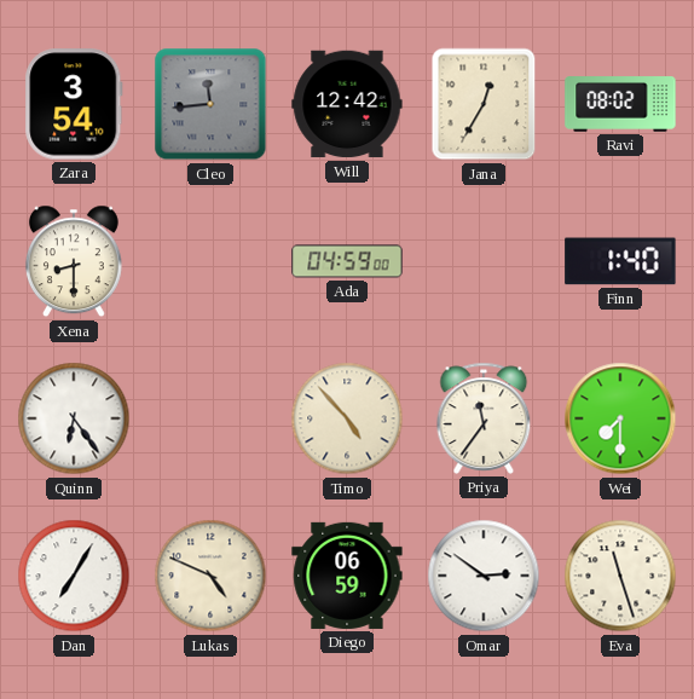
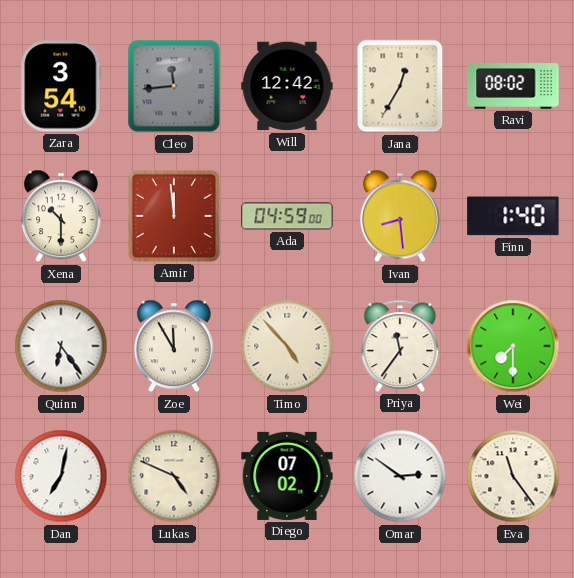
Xena: 8:30 -> 10:30 (61, 216)
Amir: none -> 11:59 (174, 216)
Ivan: none -> 8:29 (400, 216)
Zoe: none -> 11:55 (174, 346)
Dan: 7:05 -> 7:02 (61, 476)
Diego: 06:59 -> 07:02 (287, 476)
Eva: 11:27 -> 11:24 (513, 476)
